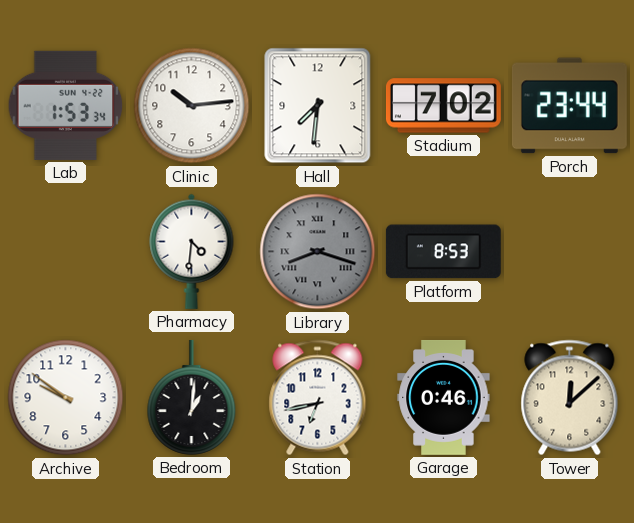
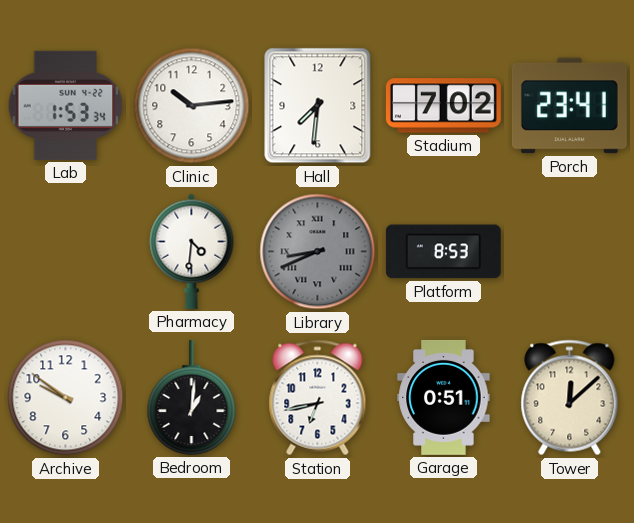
Porch: 23:44 -> 23:41 (569, 106)
Library: 8:18 -> 8:41 (318, 252)
Garage: 0:46 -> 0:51 (444, 397)
